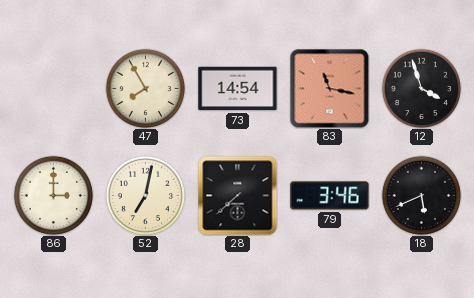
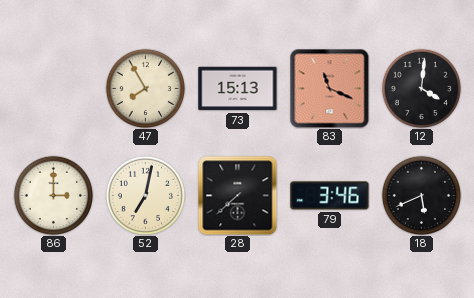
73: 14:54 -> 15:13 (238, 89)
83: 11:17 -> 11:19 (329, 88)
12: 3:57 -> 4:01 (421, 88)
